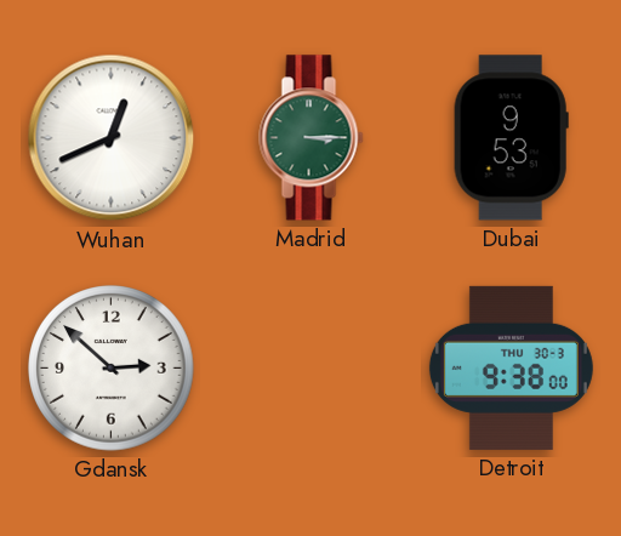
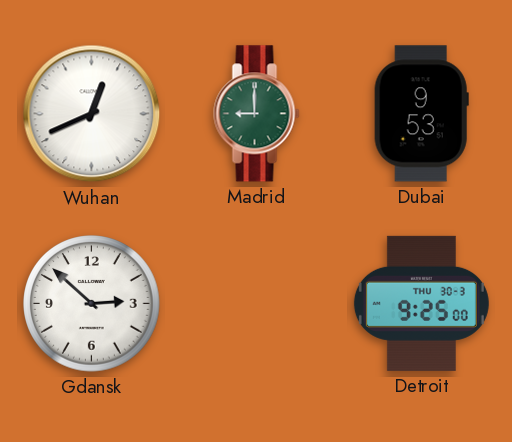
Madrid: 3:15 -> 9:00 (257, 114)
Detroit: 9:38 -> 9:25 (421, 303)
